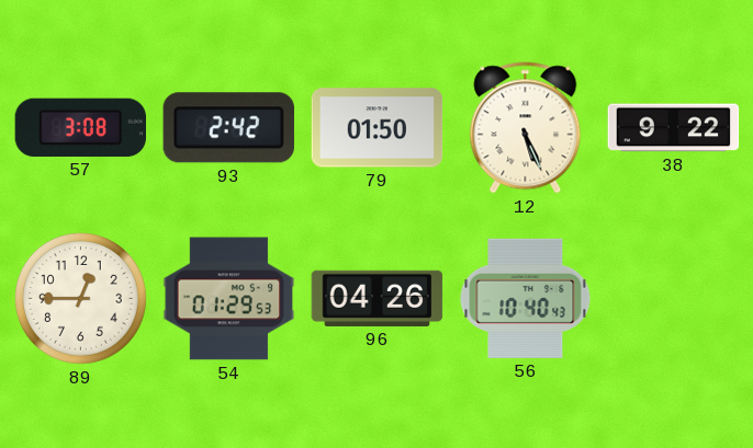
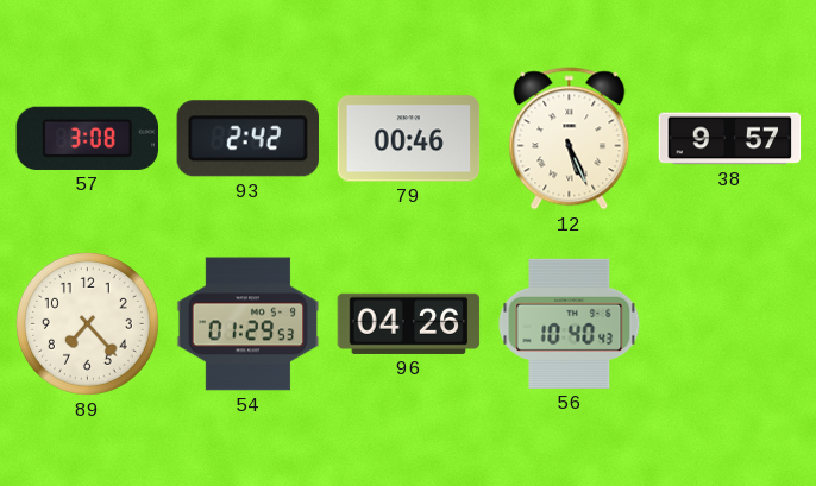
79: 01:50 -> 00:46 (409, 139)
38: 9:22 -> 9:57 (730, 139)
89: 12:45 -> 7:23 (87, 323)
